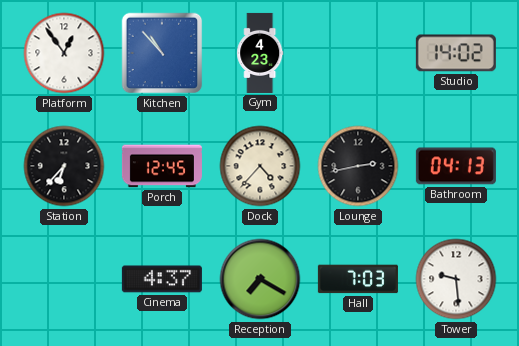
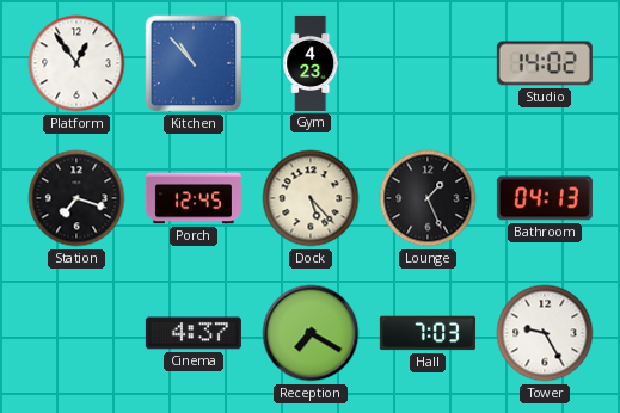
Station: 6:37 -> 7:18 (76, 198)
Dock: 4:37 -> 5:23 (311, 198)
Lounge: 2:43 -> 1:26 (428, 198)
Tower: 9:29 -> 9:25 (545, 333)
